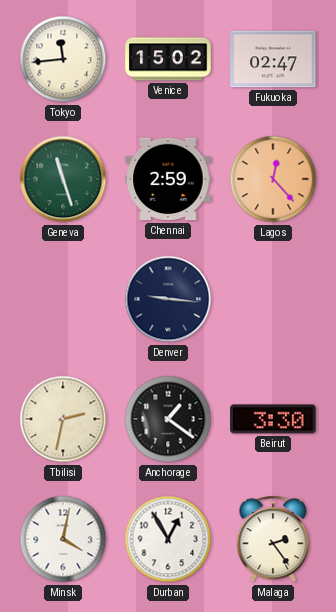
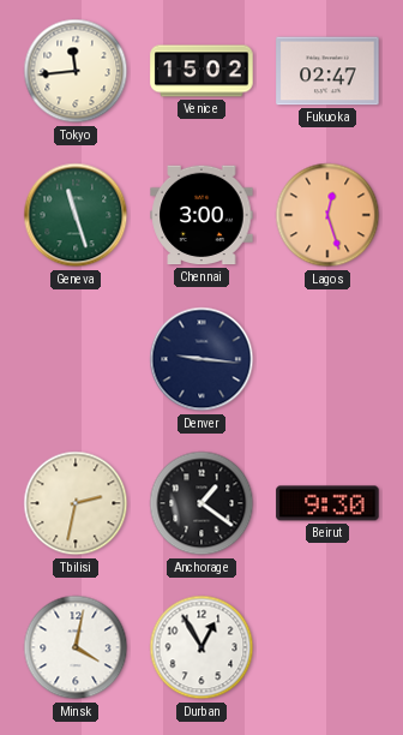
Chennai: 2:59 -> 3:00 (201, 215)
Lagos: 12:23 -> 12:27 (327, 215)
Beirut: 3:30 -> 9:30 (327, 503)
Malaga: 2:24 -> none (273, 539)
